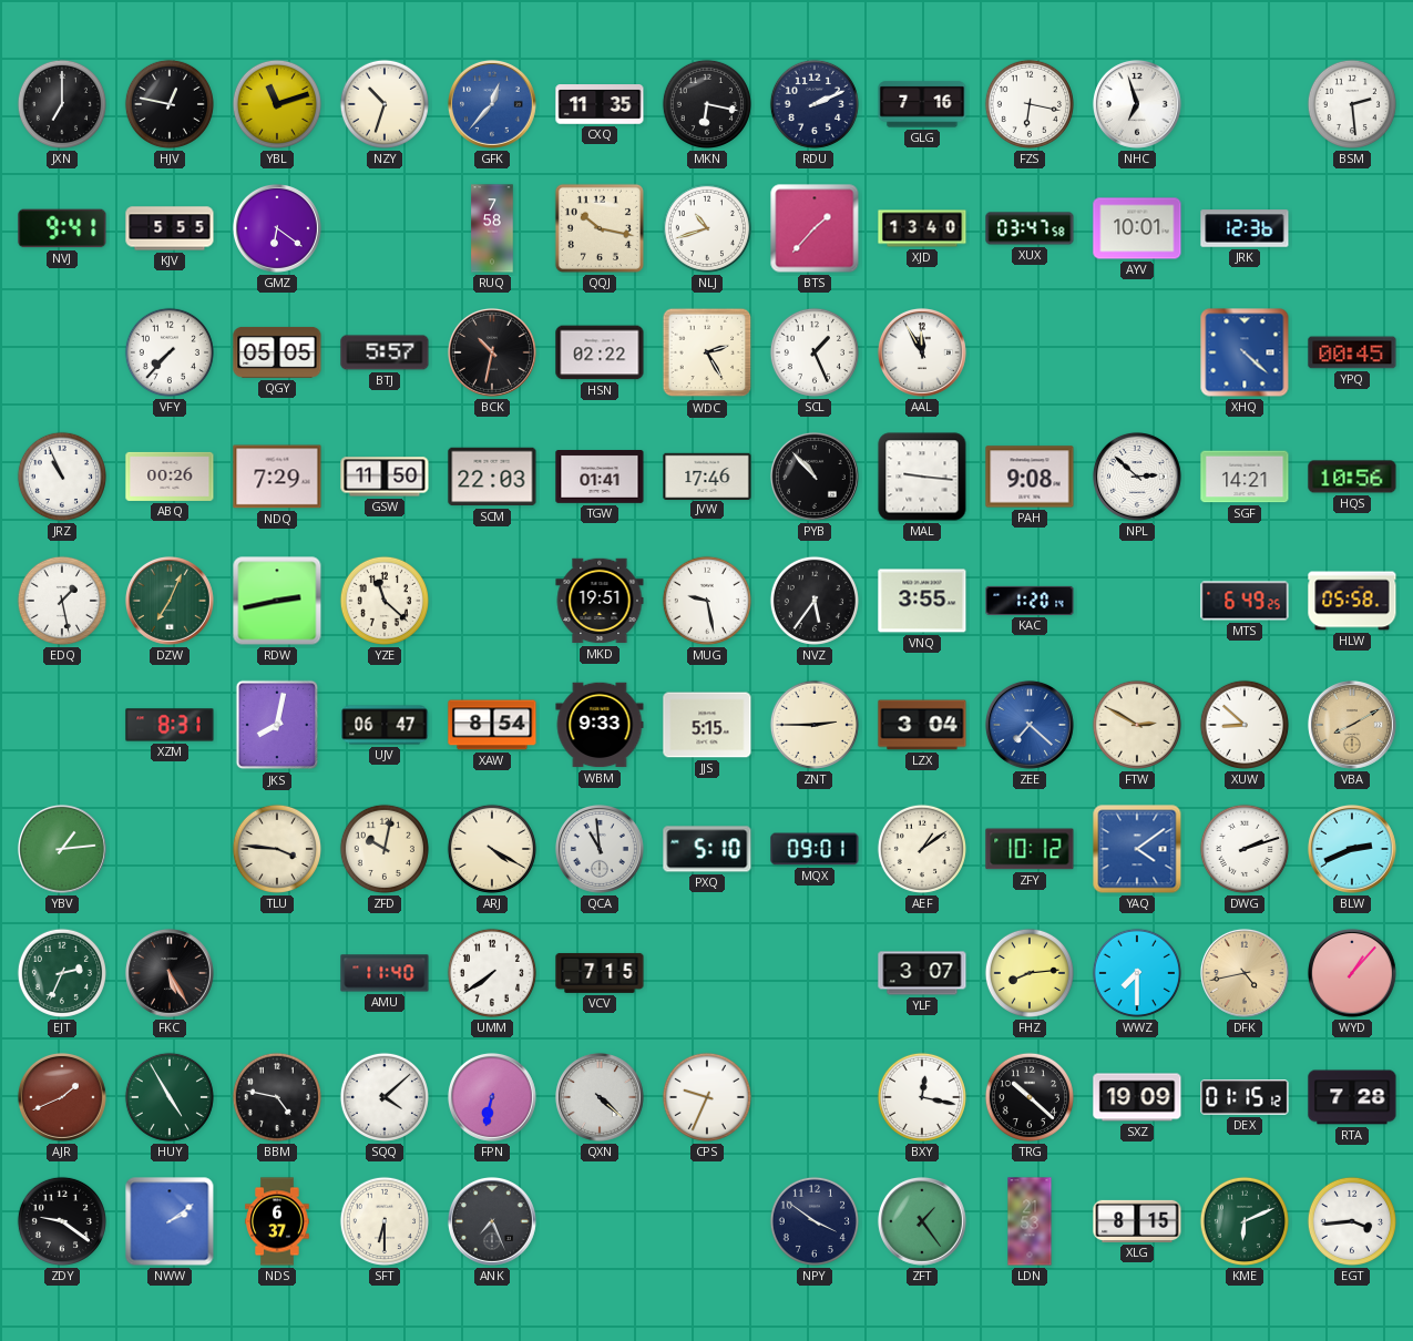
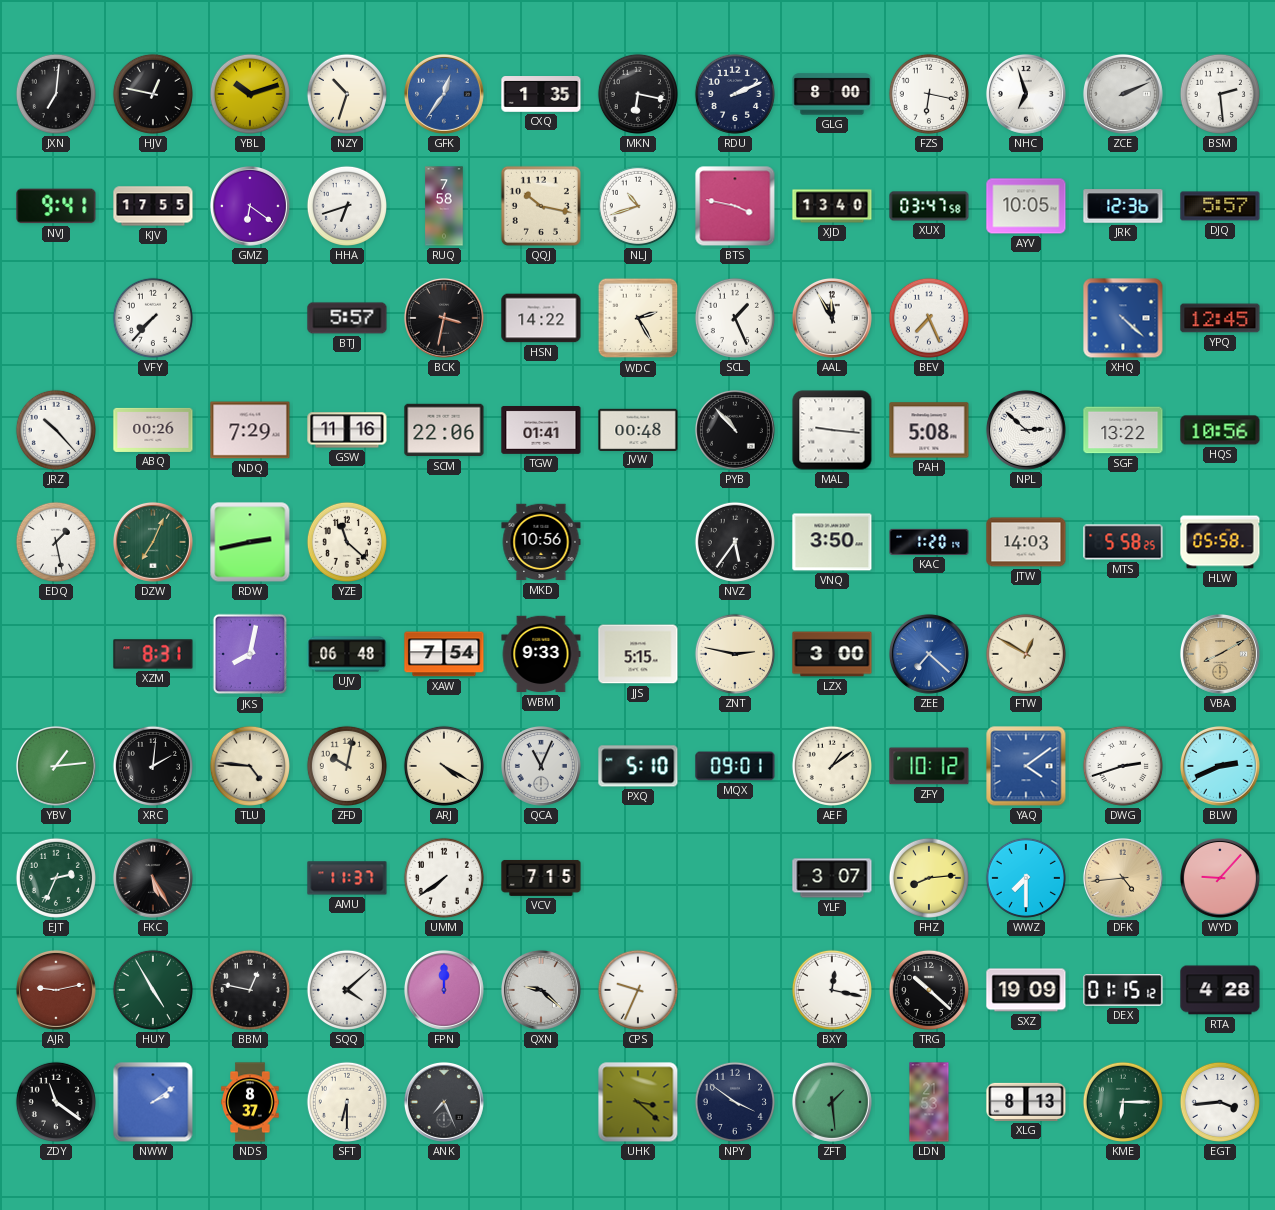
JXN: 7:00 -> 7:01 (56, 94)
YBL: 11:12 -> 10:12 (250, 94)
GFK: 12:37 -> 12:36 (444, 94)
CXQ: 11:35 -> 1:35 (541, 95)
GLG: 7:16 -> 8:00 (832, 94)
ZCE: none -> 2:11 (1123, 94)
KJV: 5:55 -> 17:55 (153, 206)
HHA: none -> 6:42 (347, 206)
BTS: 1:37 -> 3:47 (735, 206)
AYV: 10:01 -> 10:05 (1026, 206)
DJQ: none -> 5:57 (1220, 206)
QGY: 05:05 -> none (277, 352)
BCK: 10:32 -> 3:32 (444, 318)
HSN: 02:22 -> 14:22 (541, 318)
BEV: none -> 7:26 (929, 318)
YPQ: 00:45 -> 12:45 (1220, 318)
JRZ: 10:56 -> 10:23 (56, 430)
GSW: 11:50 -> 11:16 (347, 430)
SCM: 22:03 -> 22:06 (444, 430)
JVW: 17:46 -> 00:48 (638, 429)
PAH: 9:08 -> 5:08 (929, 430)
SGF: 14:21 -> 13:22 (1123, 430)
MKD: 19:51 -> 10:56 (541, 542)
MUG: 9:28 -> none (707, 601)
VNQ: 3:55 -> 3:50 (832, 542)
JTW: none -> 14:03 (1026, 542)
MTS: 6:49 -> 5:58 (1123, 542)
UJV: 06:47 -> 06:48 (347, 654)
XAW: 8:54 -> 7:54 (444, 654)
ZNT: 2:45 -> 2:47 (735, 654)
LZX: 3:04 -> 3:00 (832, 654)
FTW: 2:50 -> 12:50 (1026, 654)
XUW: 8:52 -> none (1245, 725)
XRC: none -> 2:01 (153, 766)
TLU: 3:46 -> 4:46 (250, 766)
QCA: 10:59 -> 11:04 (541, 766)
DWG: 2:12 -> 2:42 (1123, 766)
AMU: 11:40 -> 11:37 (347, 878)
DFK: 4:43 -> 4:44 (1123, 878)
WYD: 1:07 -> 9:07 (1220, 878)
AJR: 1:41 -> 9:13 (56, 990)
BBM: 4:47 -> 12:47 (250, 990)
FPN: 6:32 -> 12:00 (444, 990)
QXN: 4:22 -> 9:22 (541, 990)
RTA: 7:28 -> 4:28 (1220, 990)
ZDY: 9:21 -> 11:21 (56, 1102)
NDS: 6:37 -> 8:37 (250, 1102)
UHK: none -> 3:22 (638, 1102)
ZFT: 1:24 -> 1:29 (832, 1102)
XLG: 8:15 -> 8:13 (1026, 1102)
KME: 6:11 -> 6:15 (1123, 1102)
